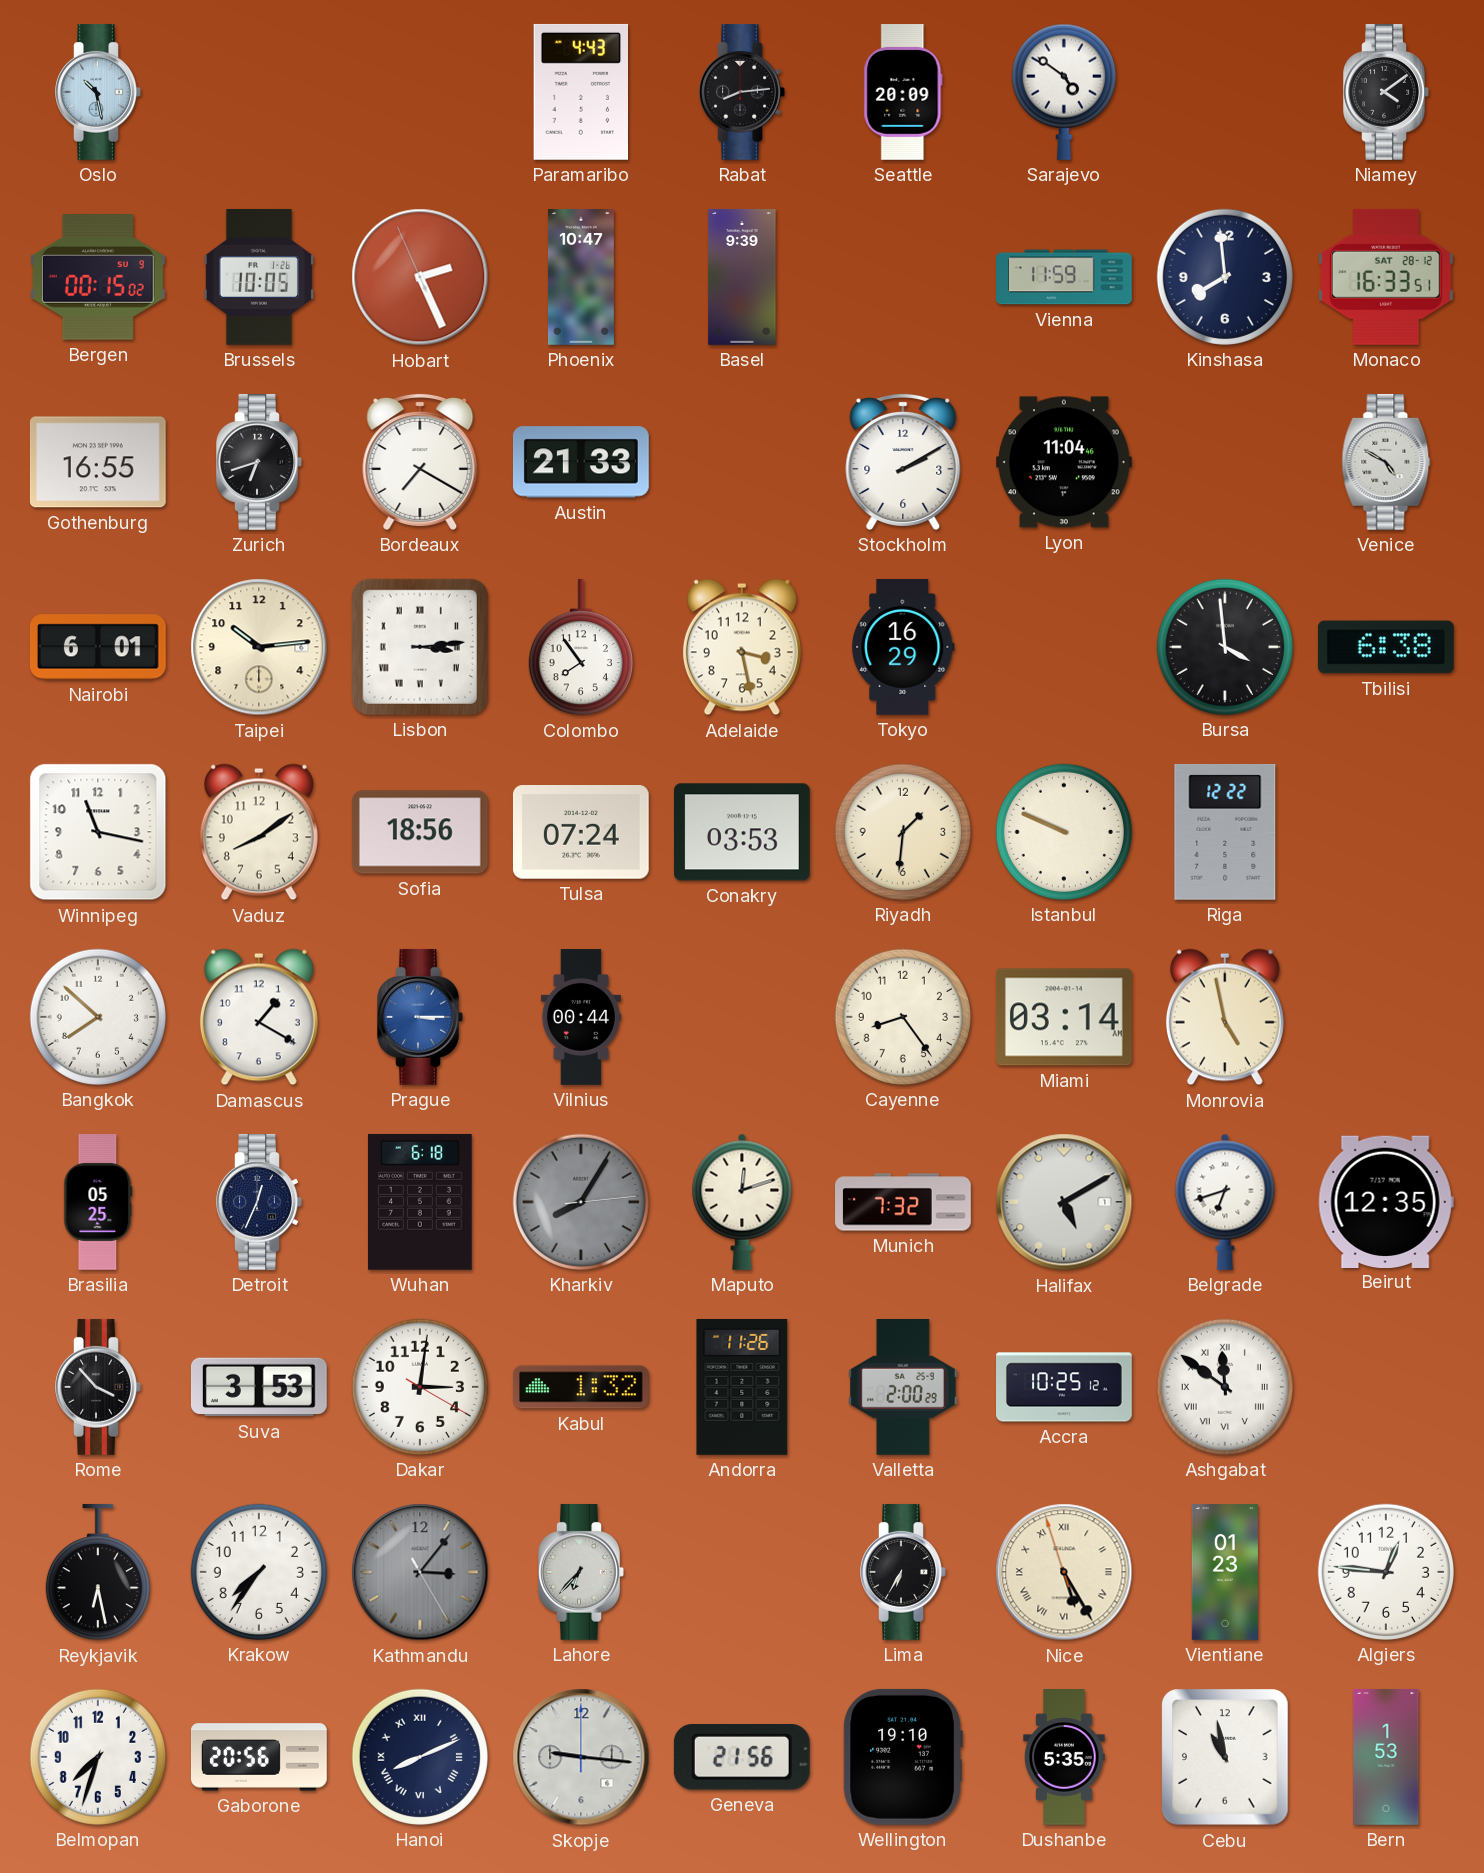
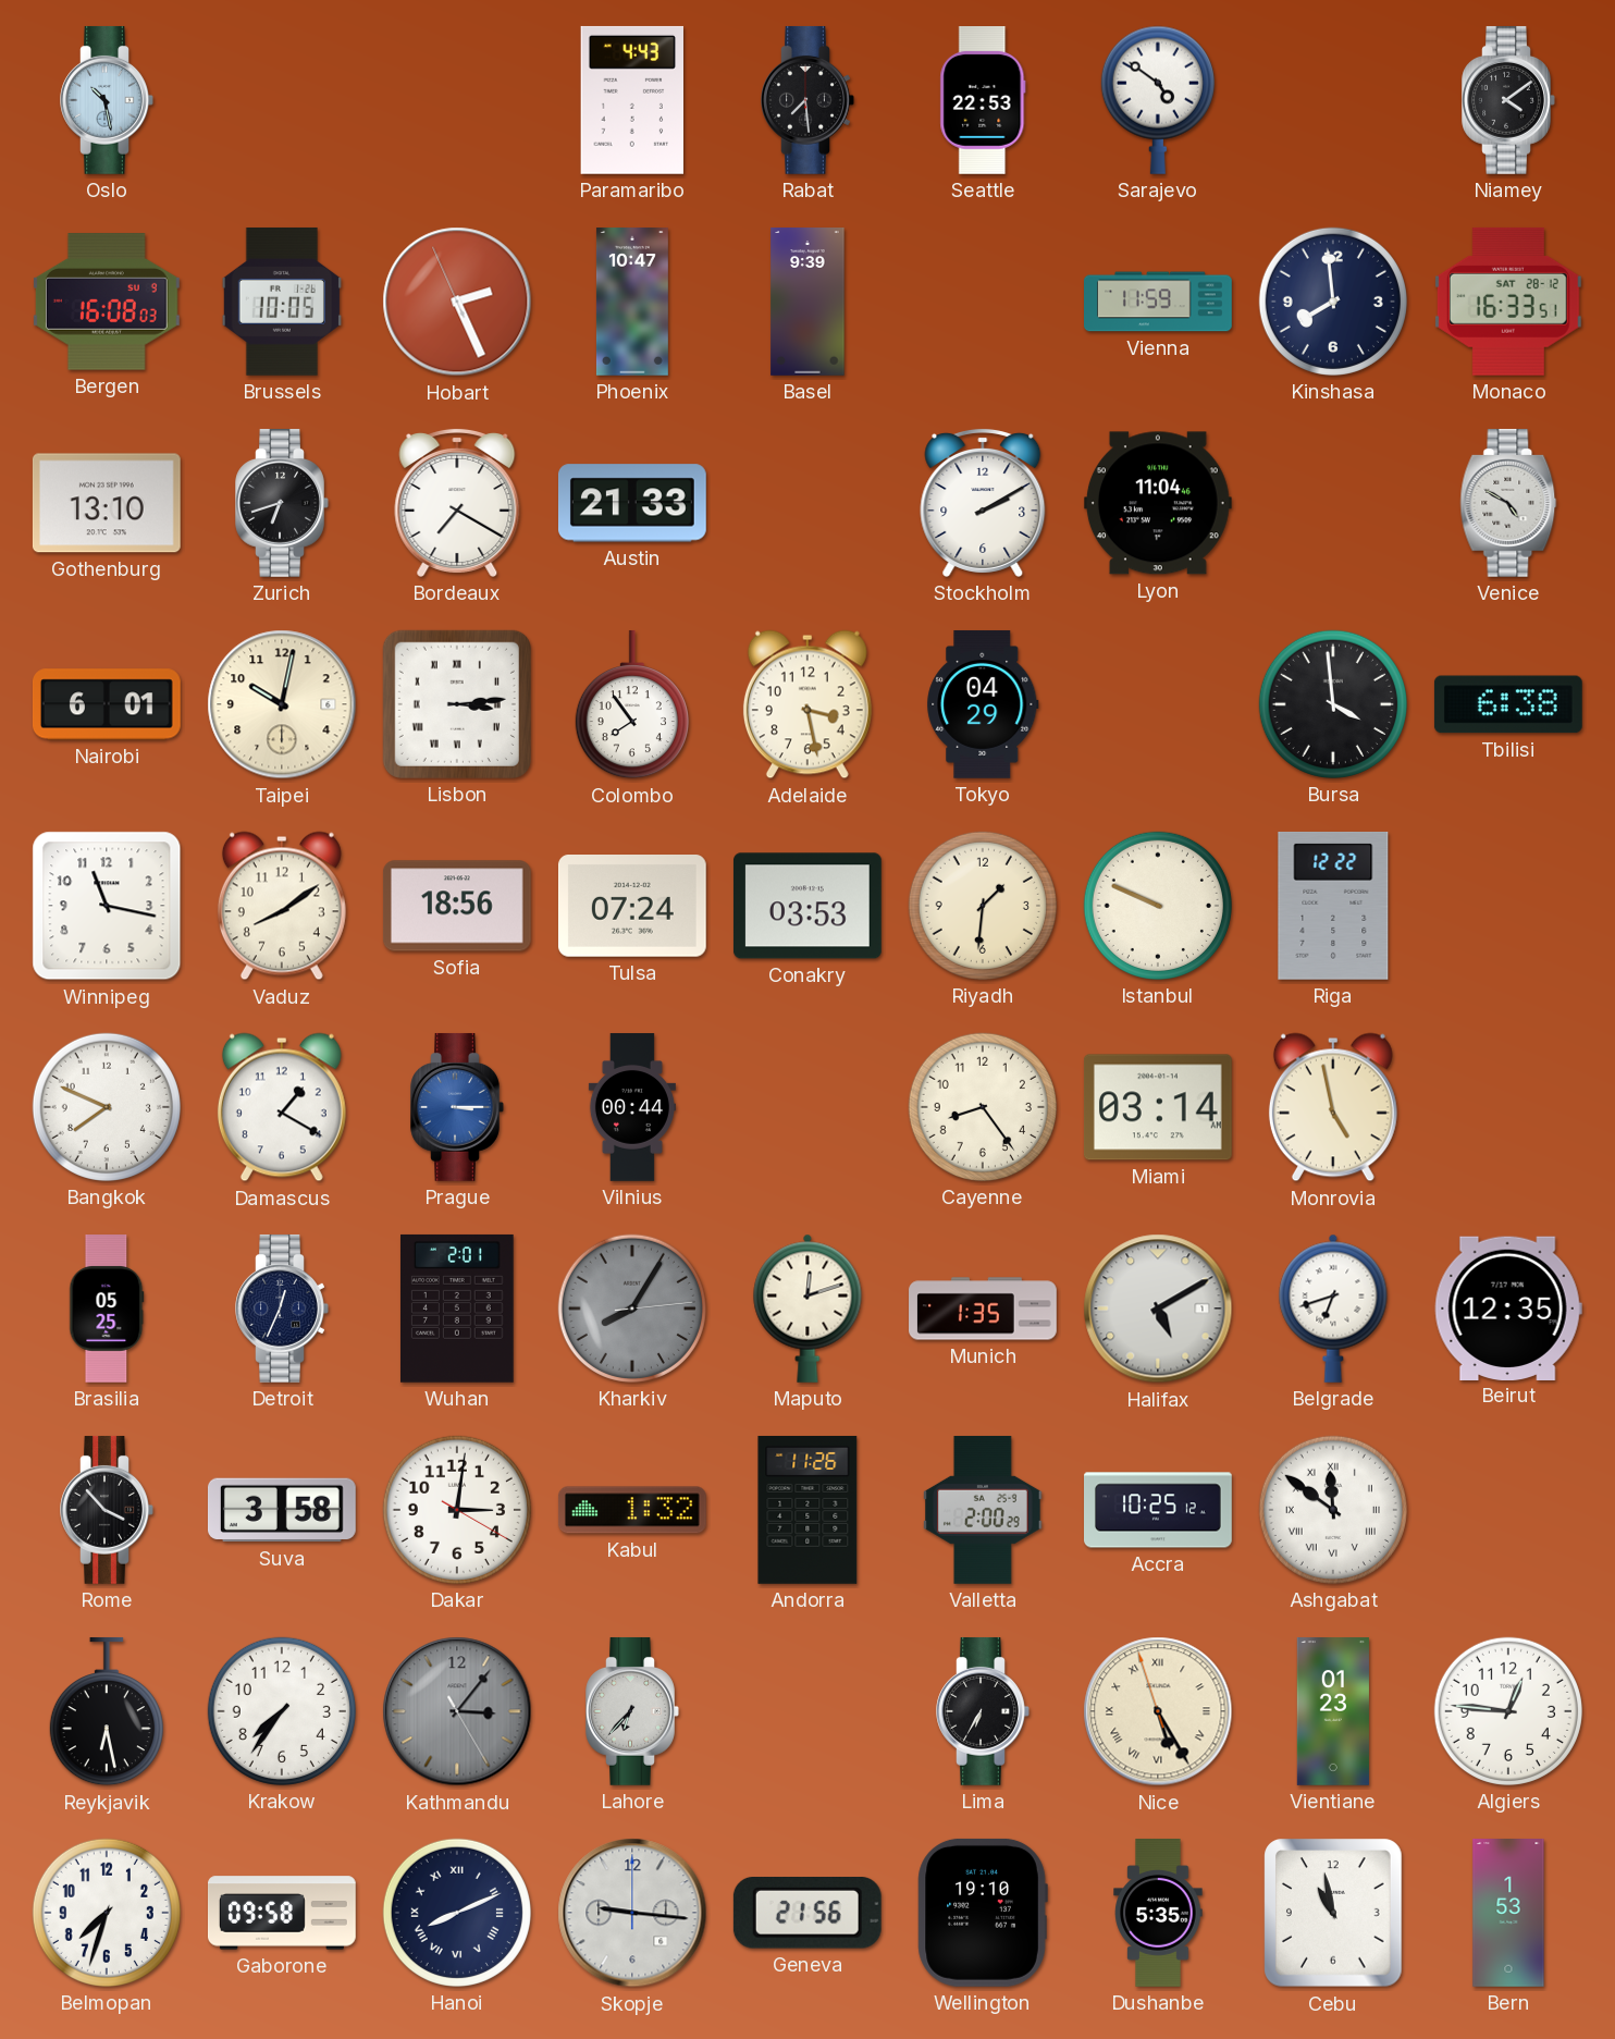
Rabat: 8:14 -> 7:29 (807, 100)
Seattle: 20:09 -> 22:53 (983, 101)
Bergen: 00:15 -> 16:08 (107, 302)
Gothenburg: 16:55 -> 13:10 (107, 503)
Taipei: 10:14 -> 10:02 (282, 704)
Tokyo: 16:29 -> 04:29 (983, 704)
Bangkok: 7:52 -> 7:49 (107, 1107)
Wuhan: 6:18 -> 2:01 (457, 1309)
Munich: 7:32 -> 1:35 (983, 1309)
Suva: 3:53 -> 3:58 (282, 1510)
Gaborone: 20:56 -> 09:58 (283, 1913)
